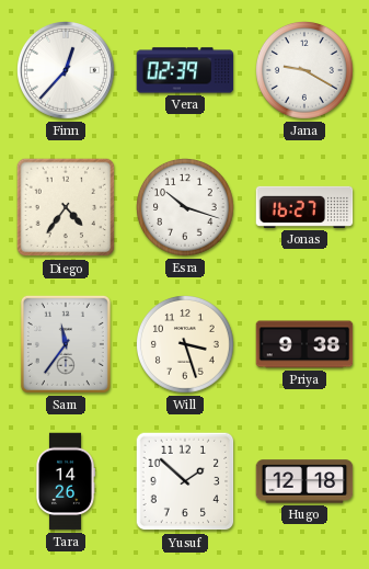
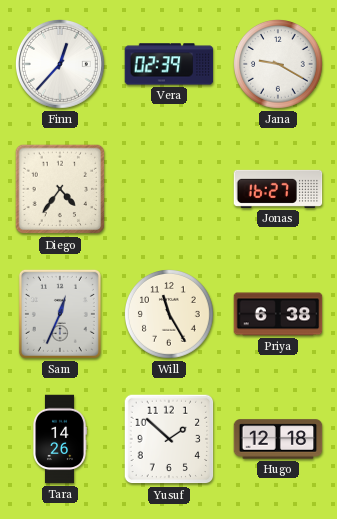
Esra: 10:18 -> none (186, 208)
Sam: 11:36 -> 12:34 (60, 314)
Will: 3:27 -> 11:25 (170, 315)
Priya: 9:38 -> 6:38 (278, 314)
